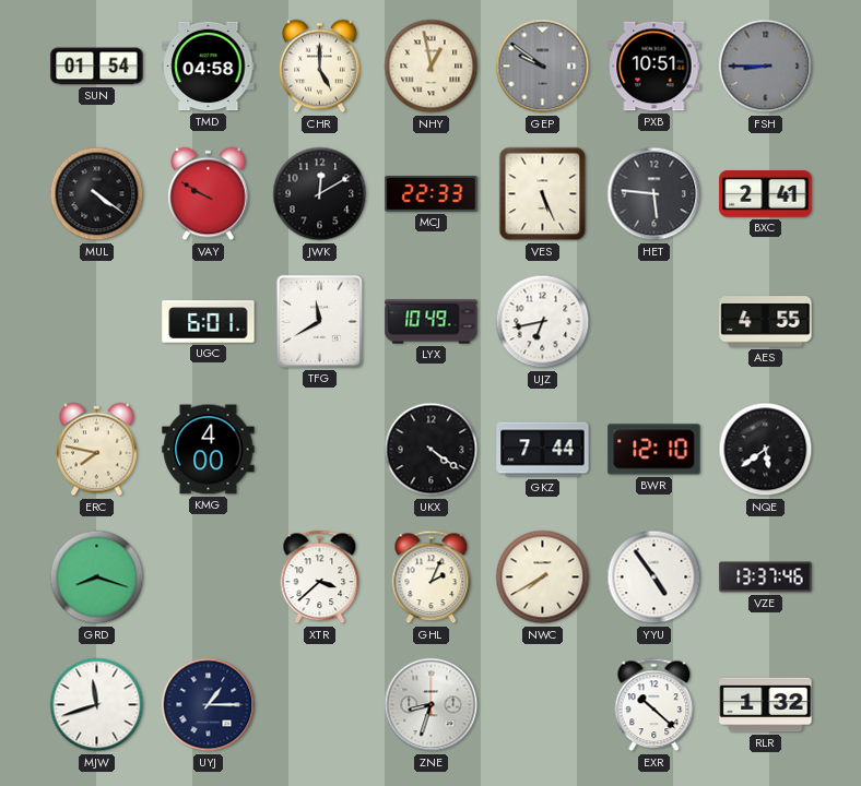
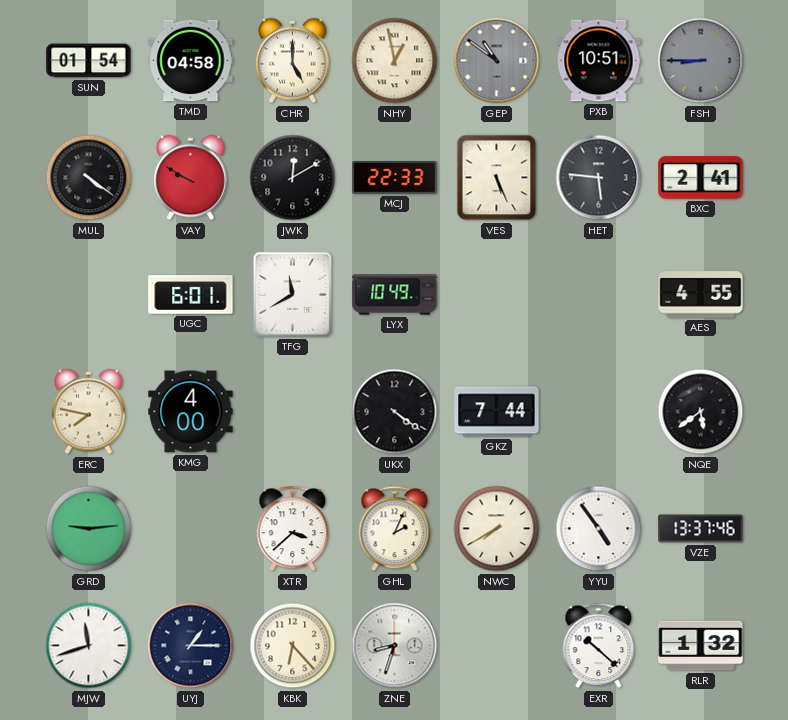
GEP: 9:51 -> 10:51 (497, 61)
UJZ: 6:43 -> none (543, 322)
BWR: 12:10 -> none (654, 450)
GRD: 8:18 -> 9:14 (89, 529)
KBK: none -> 6:23 (293, 646)
